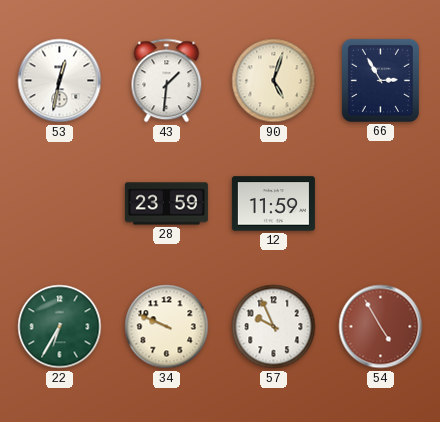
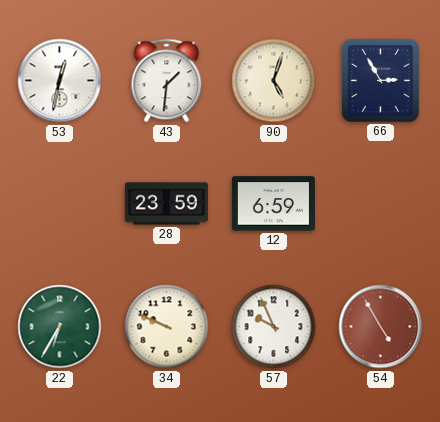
12: 11:59 -> 6:59 (273, 204)
